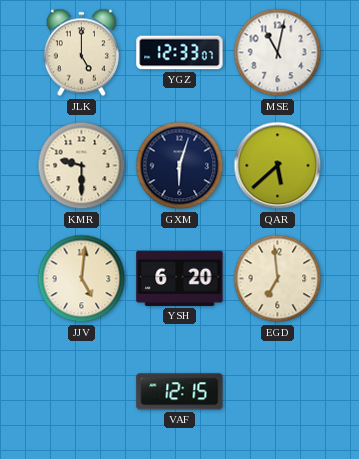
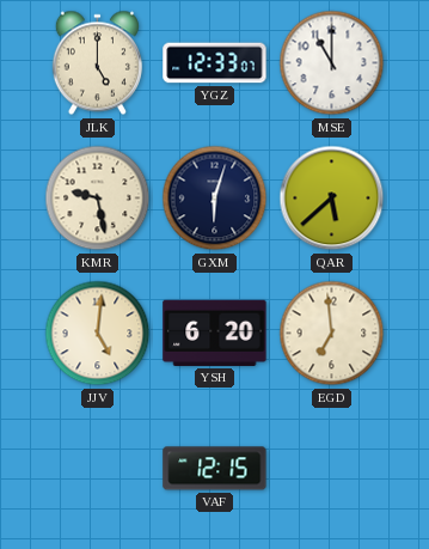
MSE: 11:02 -> 11:00 (332, 63)
KMR: 9:30 -> 9:28 (98, 199)
